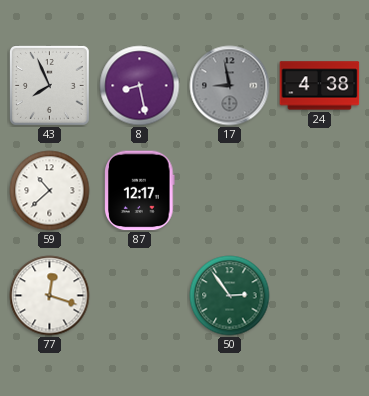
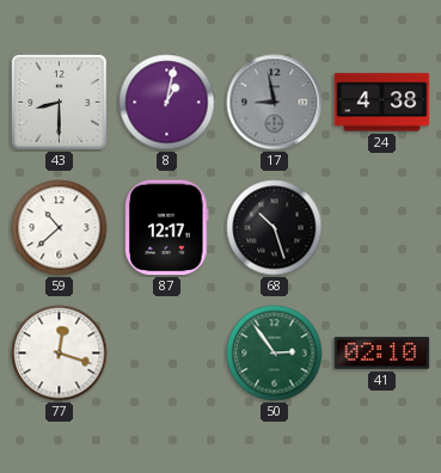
43: 7:56 -> 8:30 (60, 103)
8: 8:28 -> 1:02 (167, 103)
68: none -> 10:27 (275, 228)
41: none -> 02:10 (382, 354)
